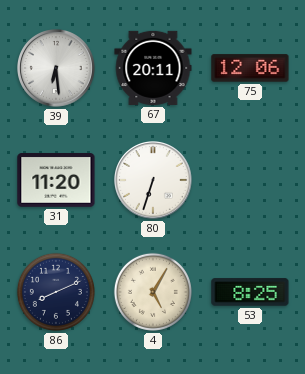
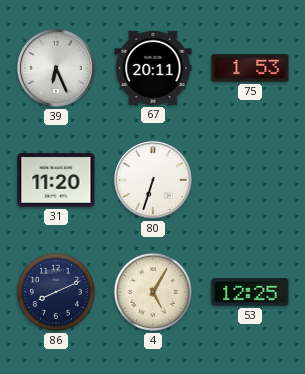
39: 6:29 -> 6:26 (57, 69)
75: 12:06 -> 1:53 (250, 68)
53: 8:25 -> 12:25 (250, 292)
